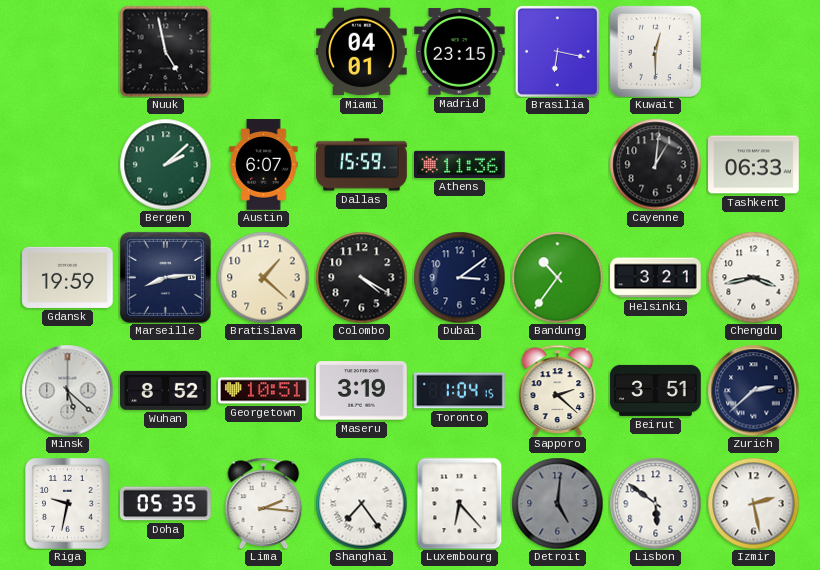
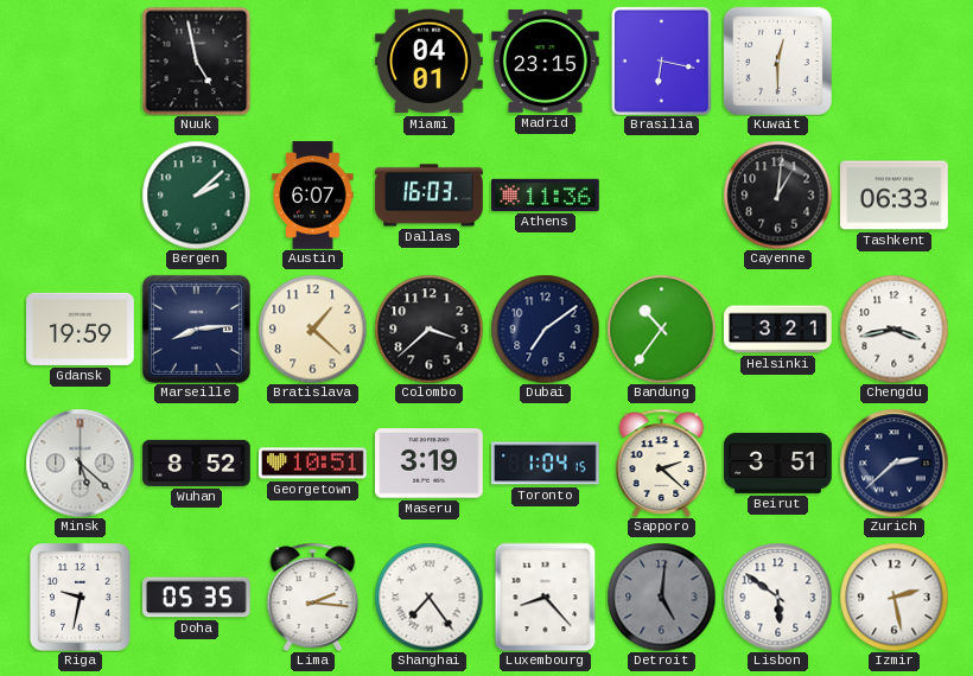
Dallas: 15:59 -> 16:03 (430, 196)
Colombo: 4:20 -> 3:38 (428, 329)
Dubai: 3:09 -> 7:09 (545, 329)
Luxembourg: 6:23 -> 8:23 (546, 597)
